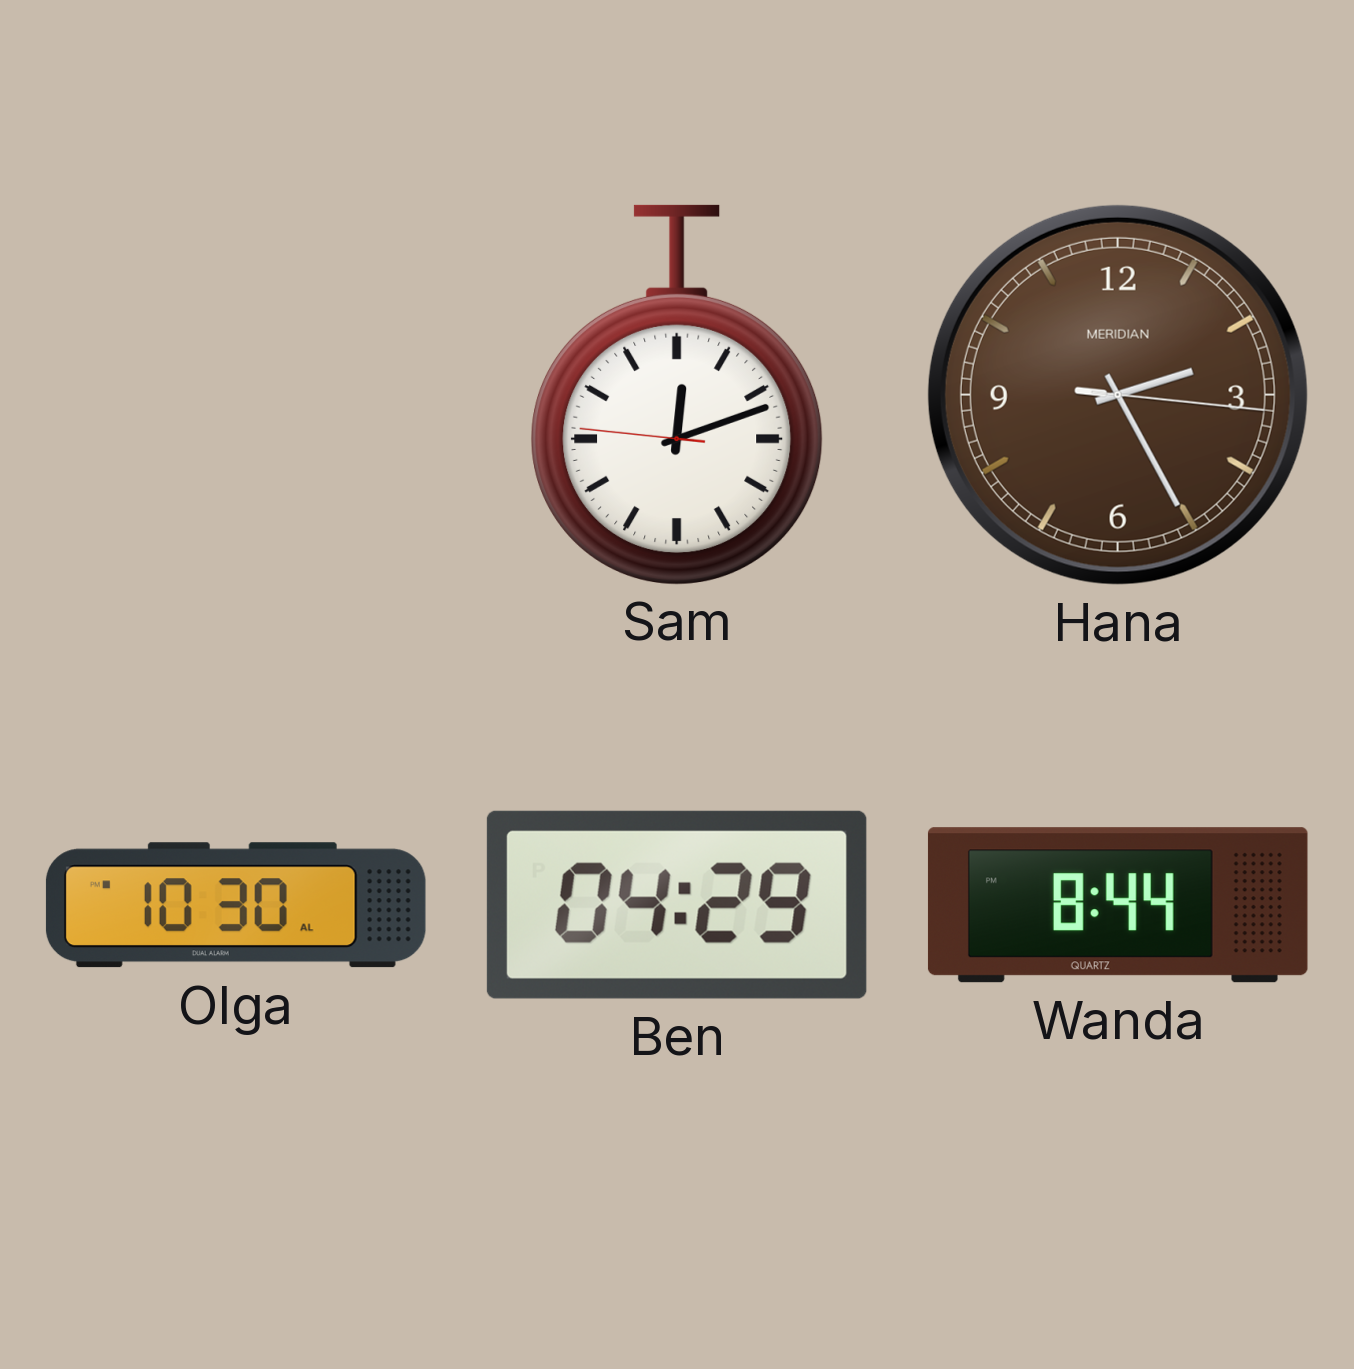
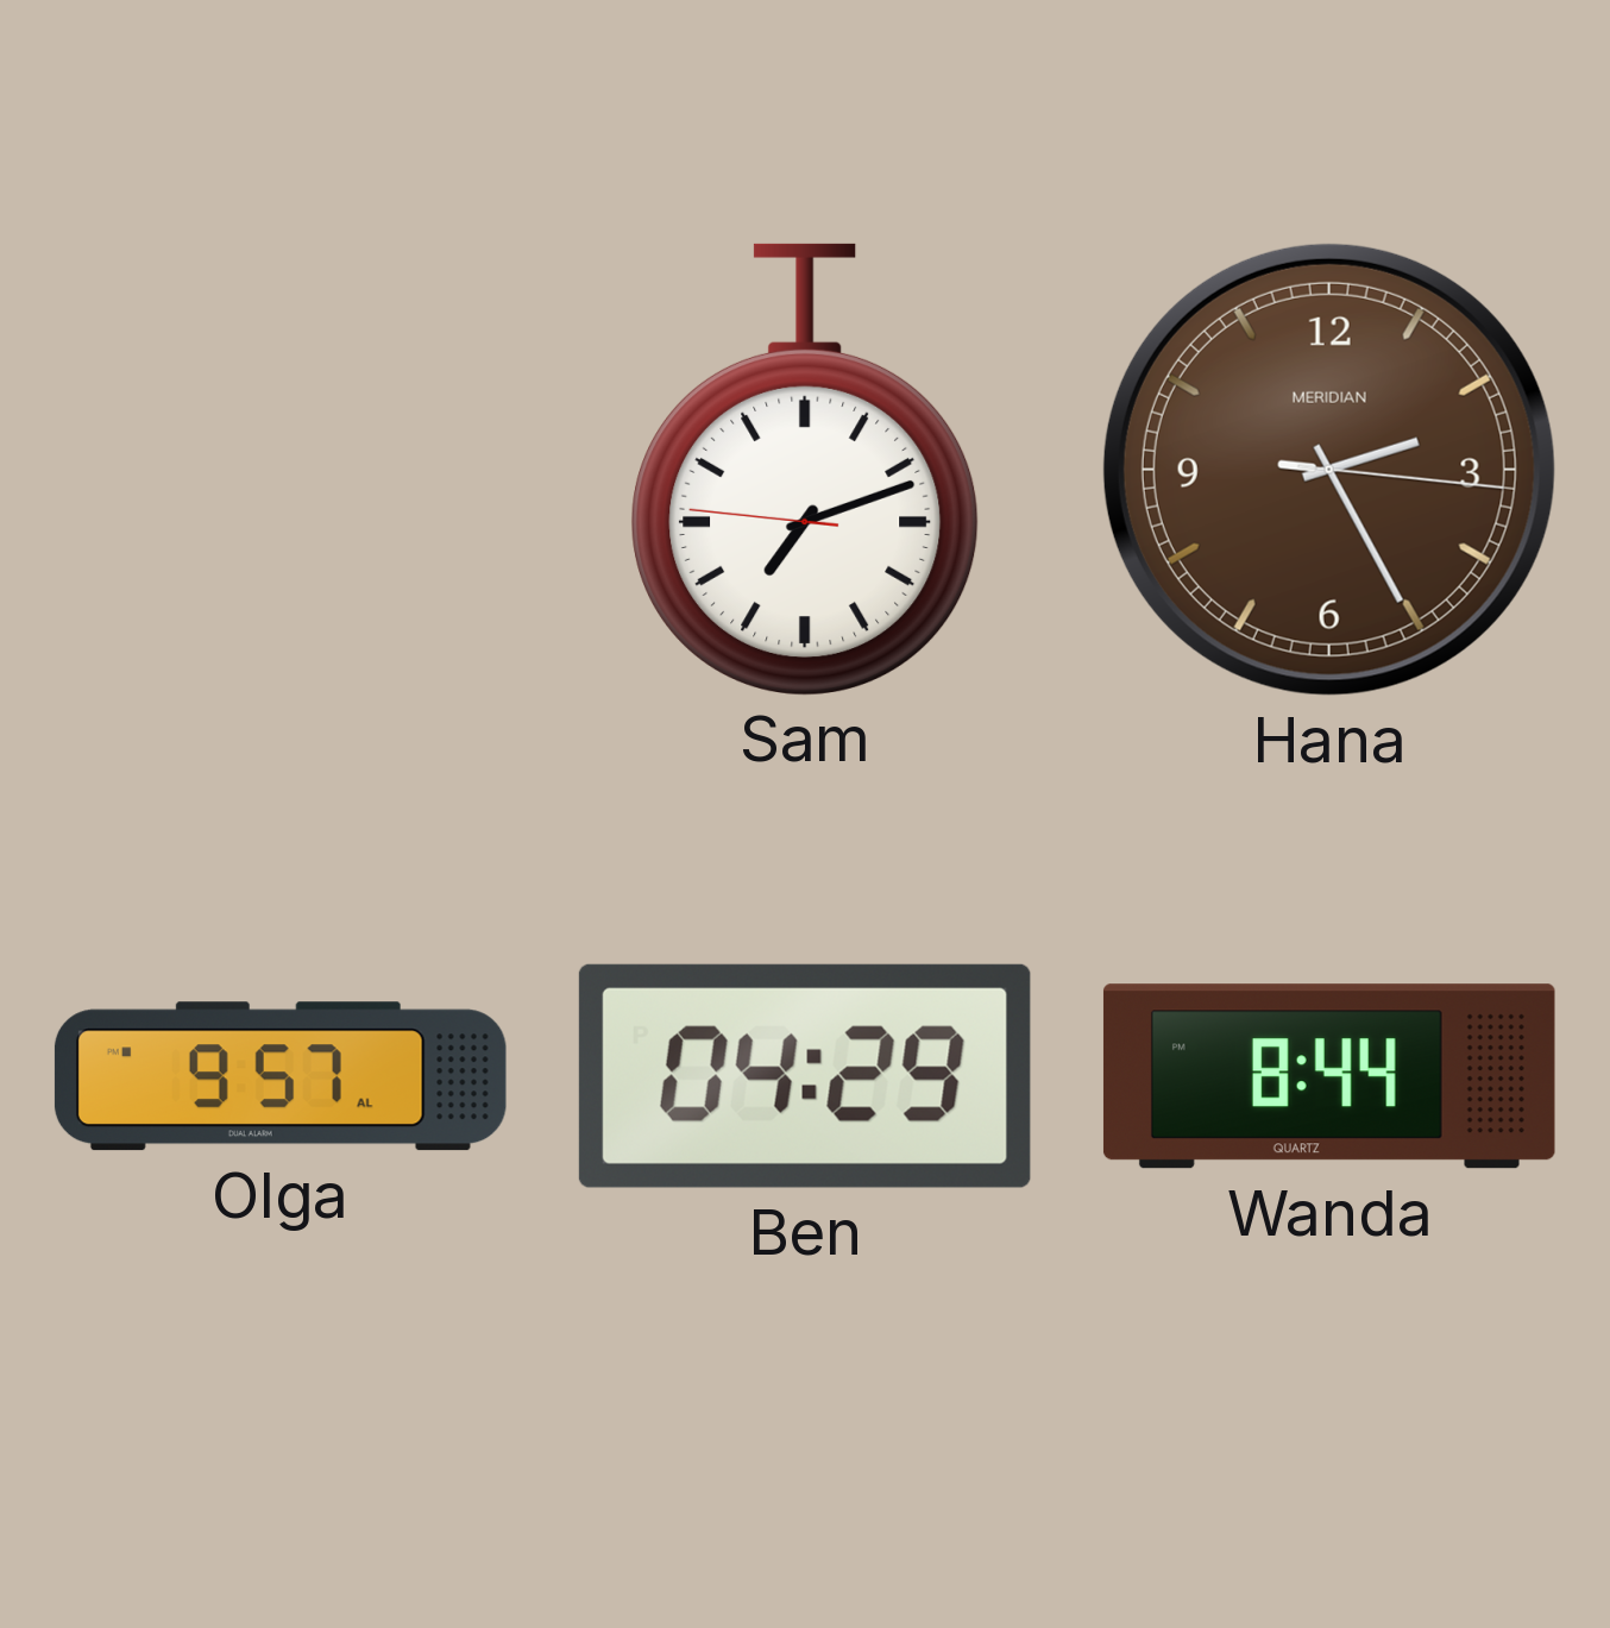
Sam: 12:11 -> 7:11 (805, 469)
Olga: 10:30 -> 9:57 (281, 1076)
